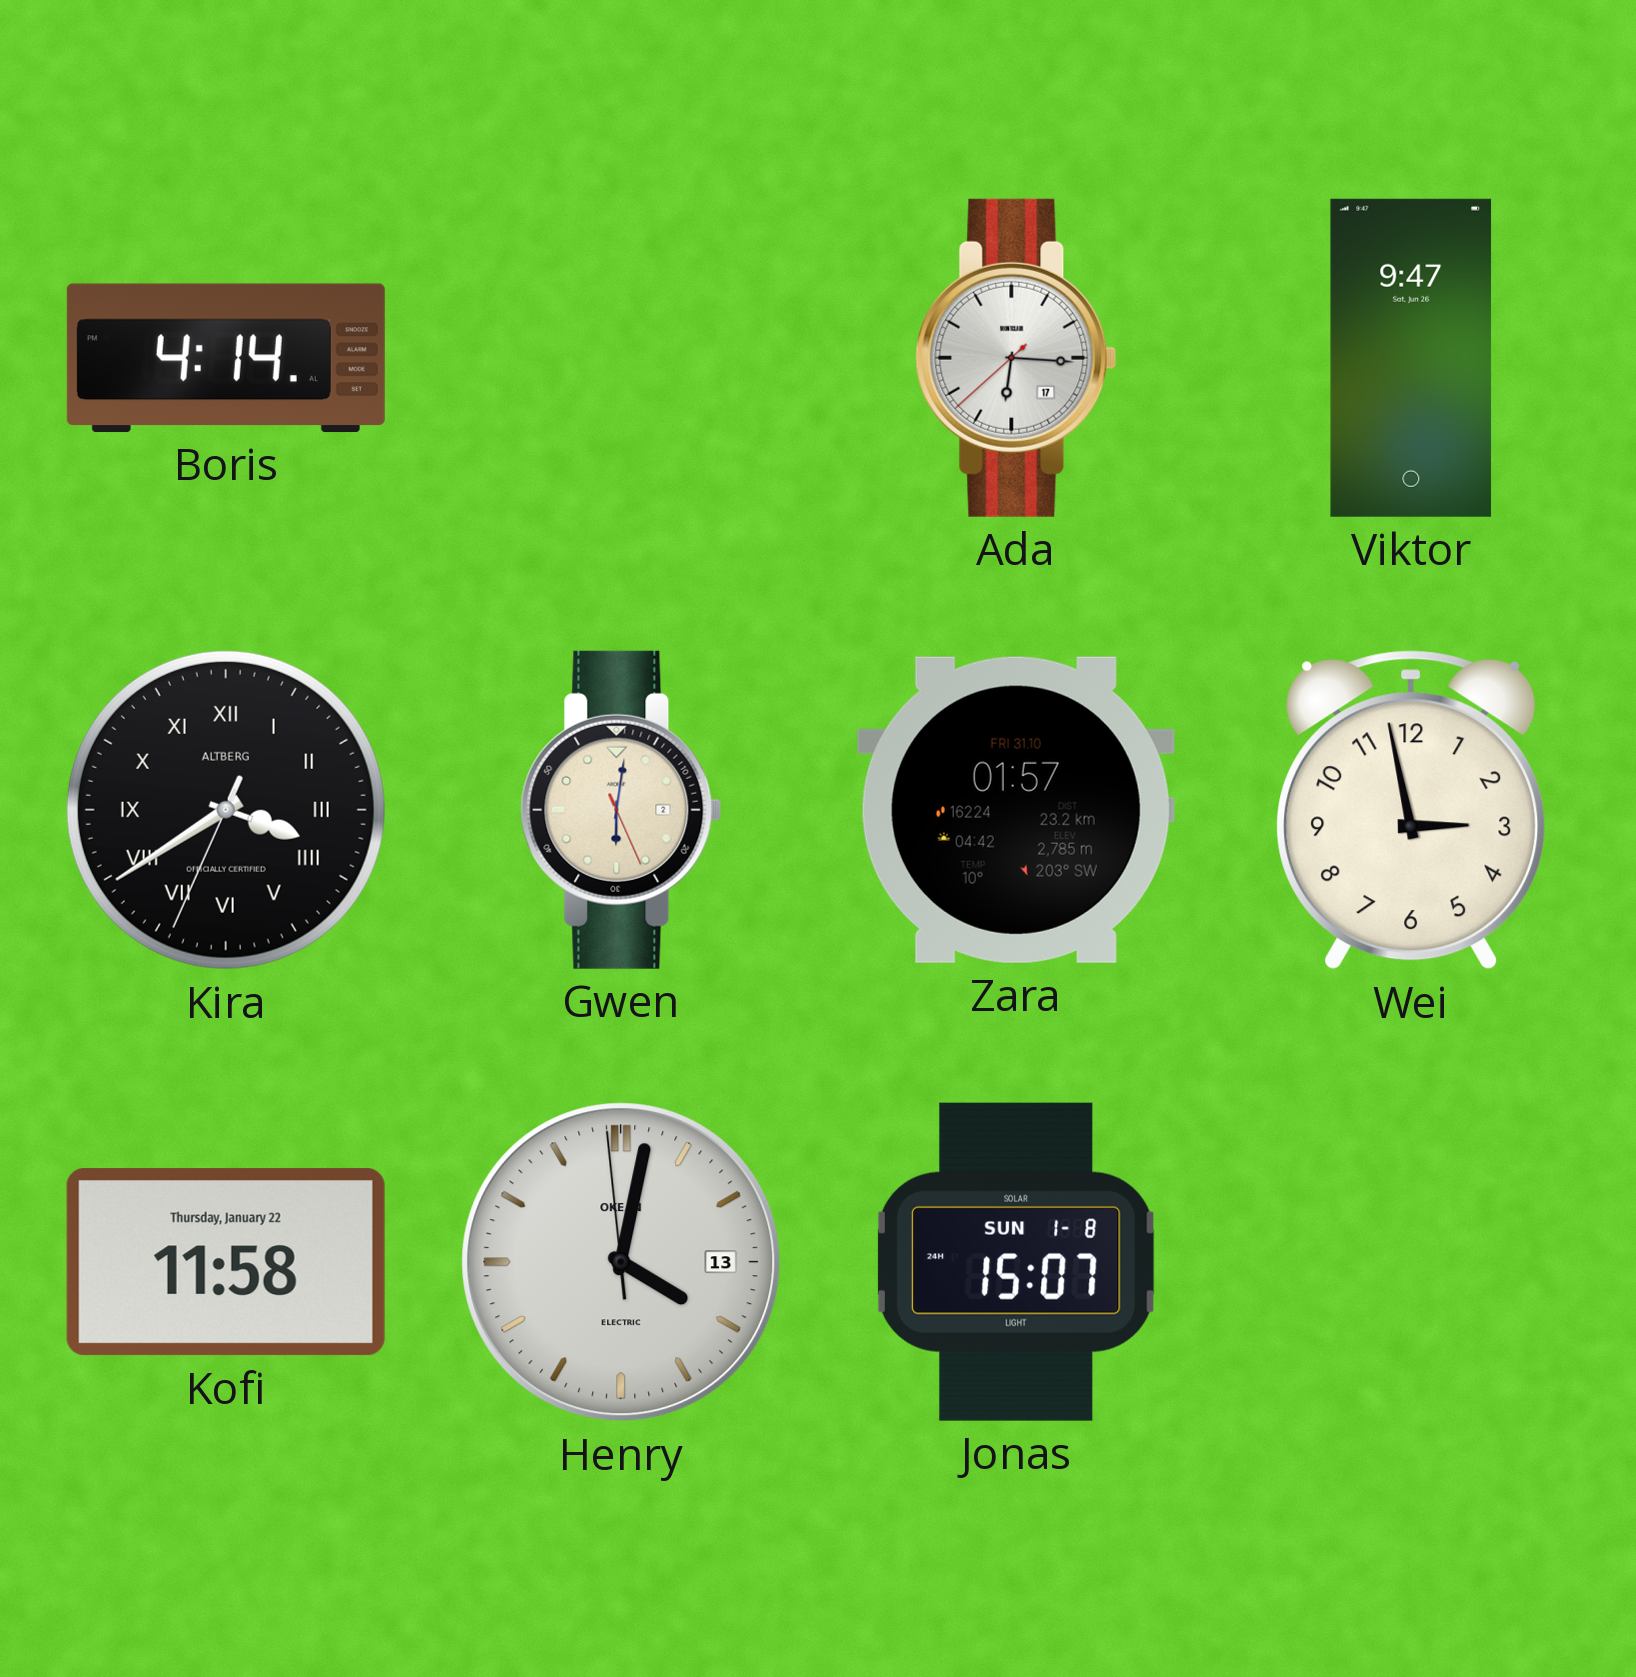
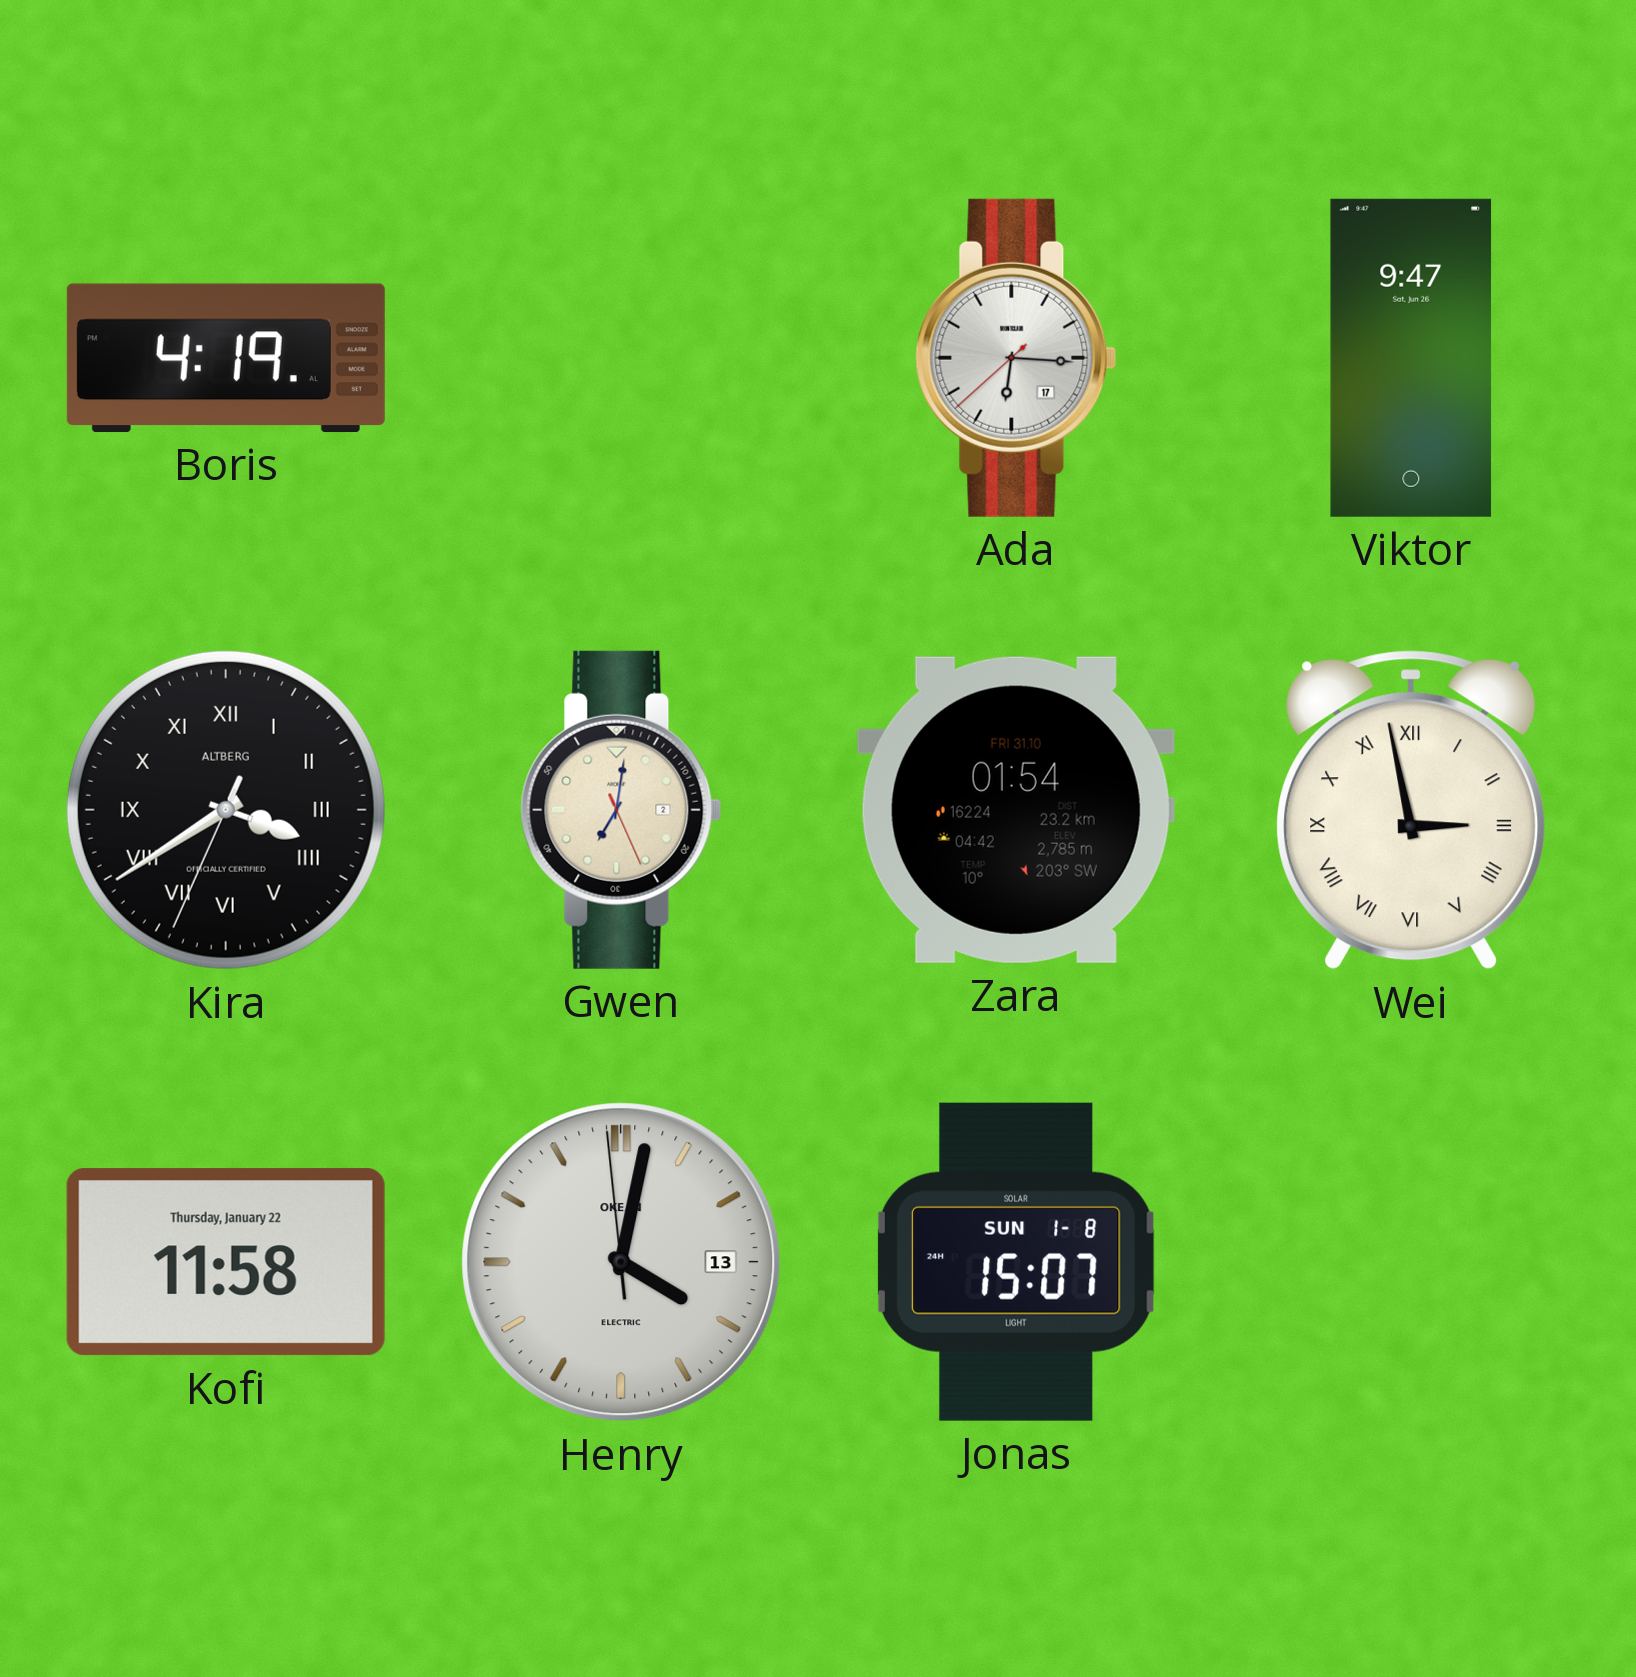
Boris: 4:14 -> 4:19 (226, 358)
Gwen: 6:01 -> 7:01 (621, 810)
Zara: 01:57 -> 01:54 (1016, 810)
Wei numerals: Arabic -> Roman (1411, 810)
